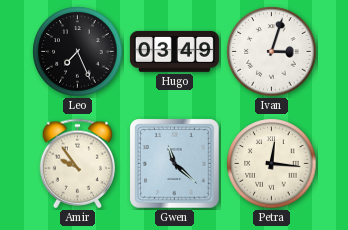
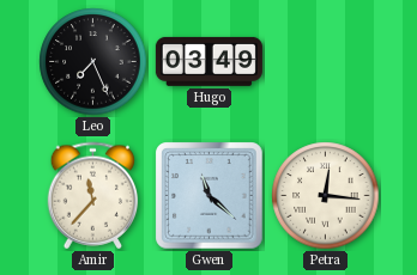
Ivan: 3:03 -> none (272, 52)
Amir: 9:54 -> 11:37 (93, 196)
